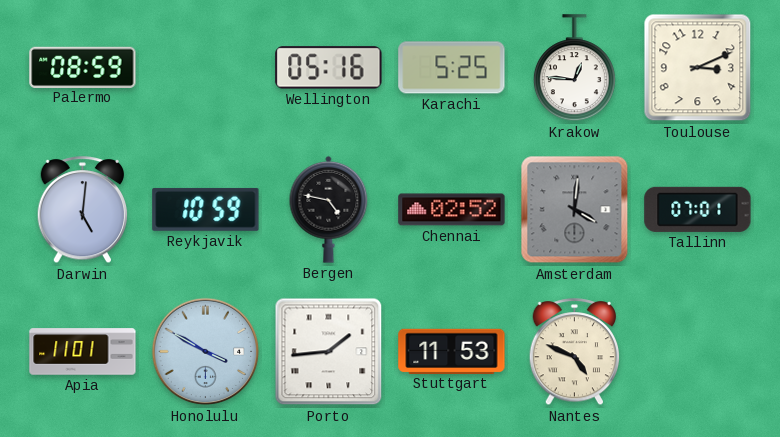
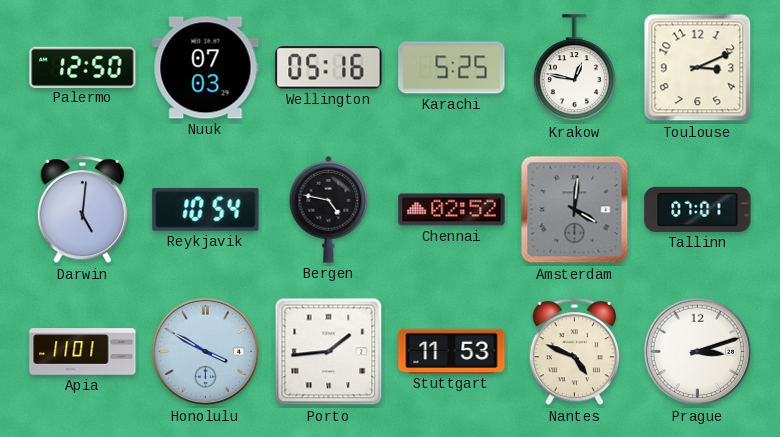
Palermo: 08:59 -> 12:50 (83, 67)
Nuuk: none -> 07:03 (206, 68)
Krakow: 12:46 -> 12:47 (574, 68)
Reykjavik: 10:59 -> 10:54 (206, 209)
Prague: none -> 3:12 (698, 352)
